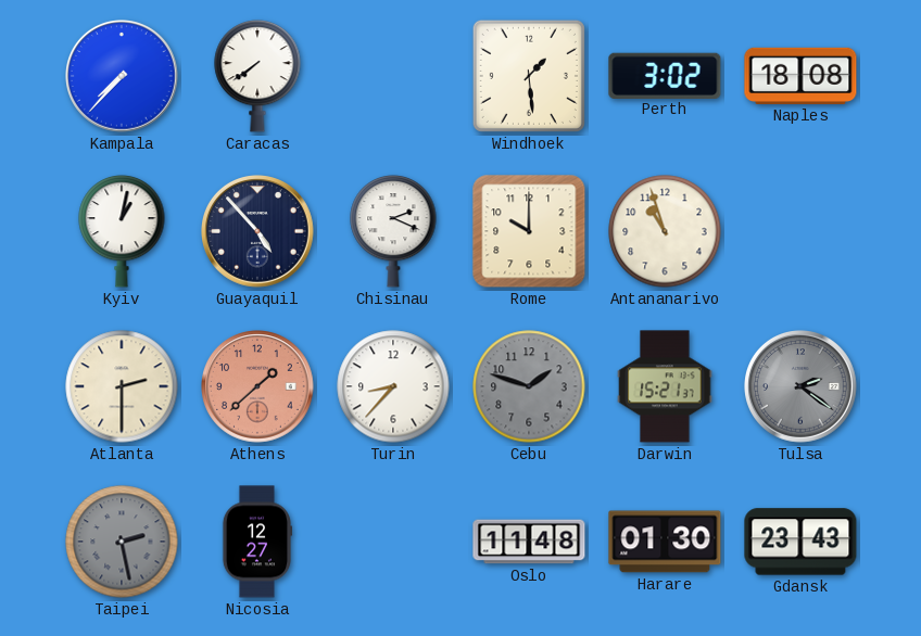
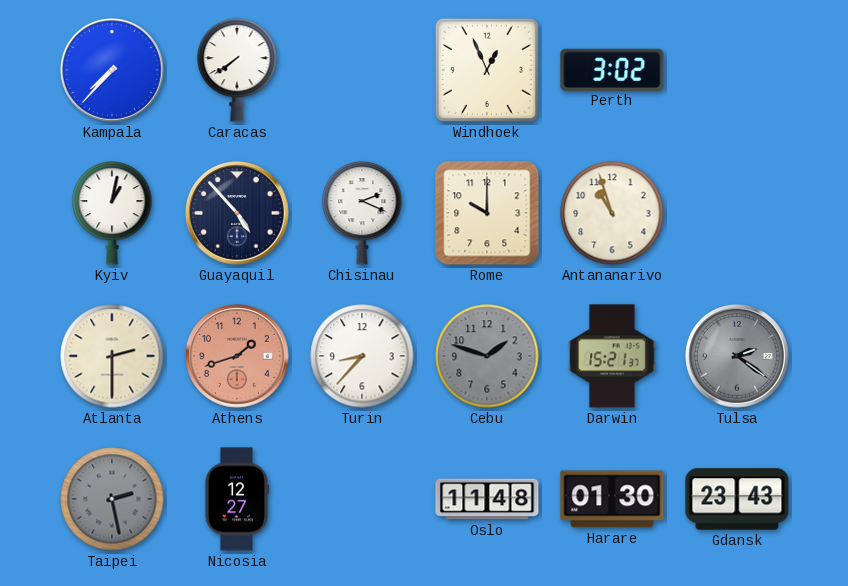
Windhoek: 1:29 -> 12:56 (487, 70)
Naples: 18:08 -> none (800, 76)
Athens: 1:38 -> 1:42 (238, 357)
